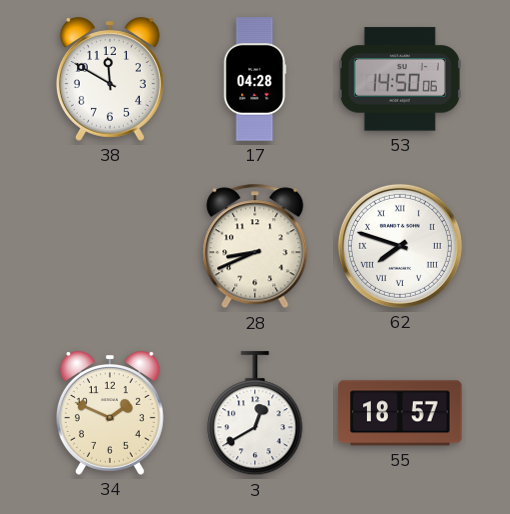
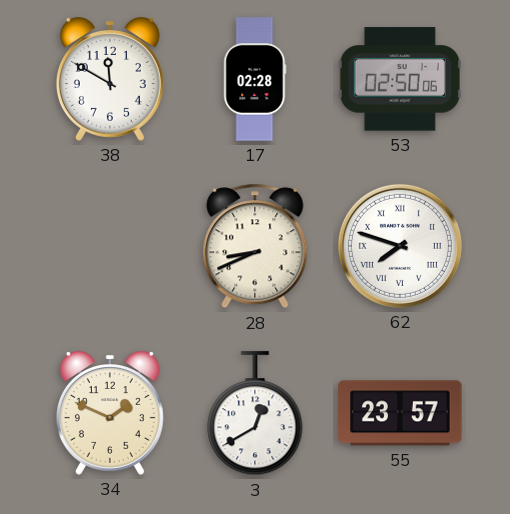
17: 04:28 -> 02:28 (255, 79)
53: 14:50 -> 02:50 (400, 79)
55: 18:57 -> 23:57 (400, 413)
